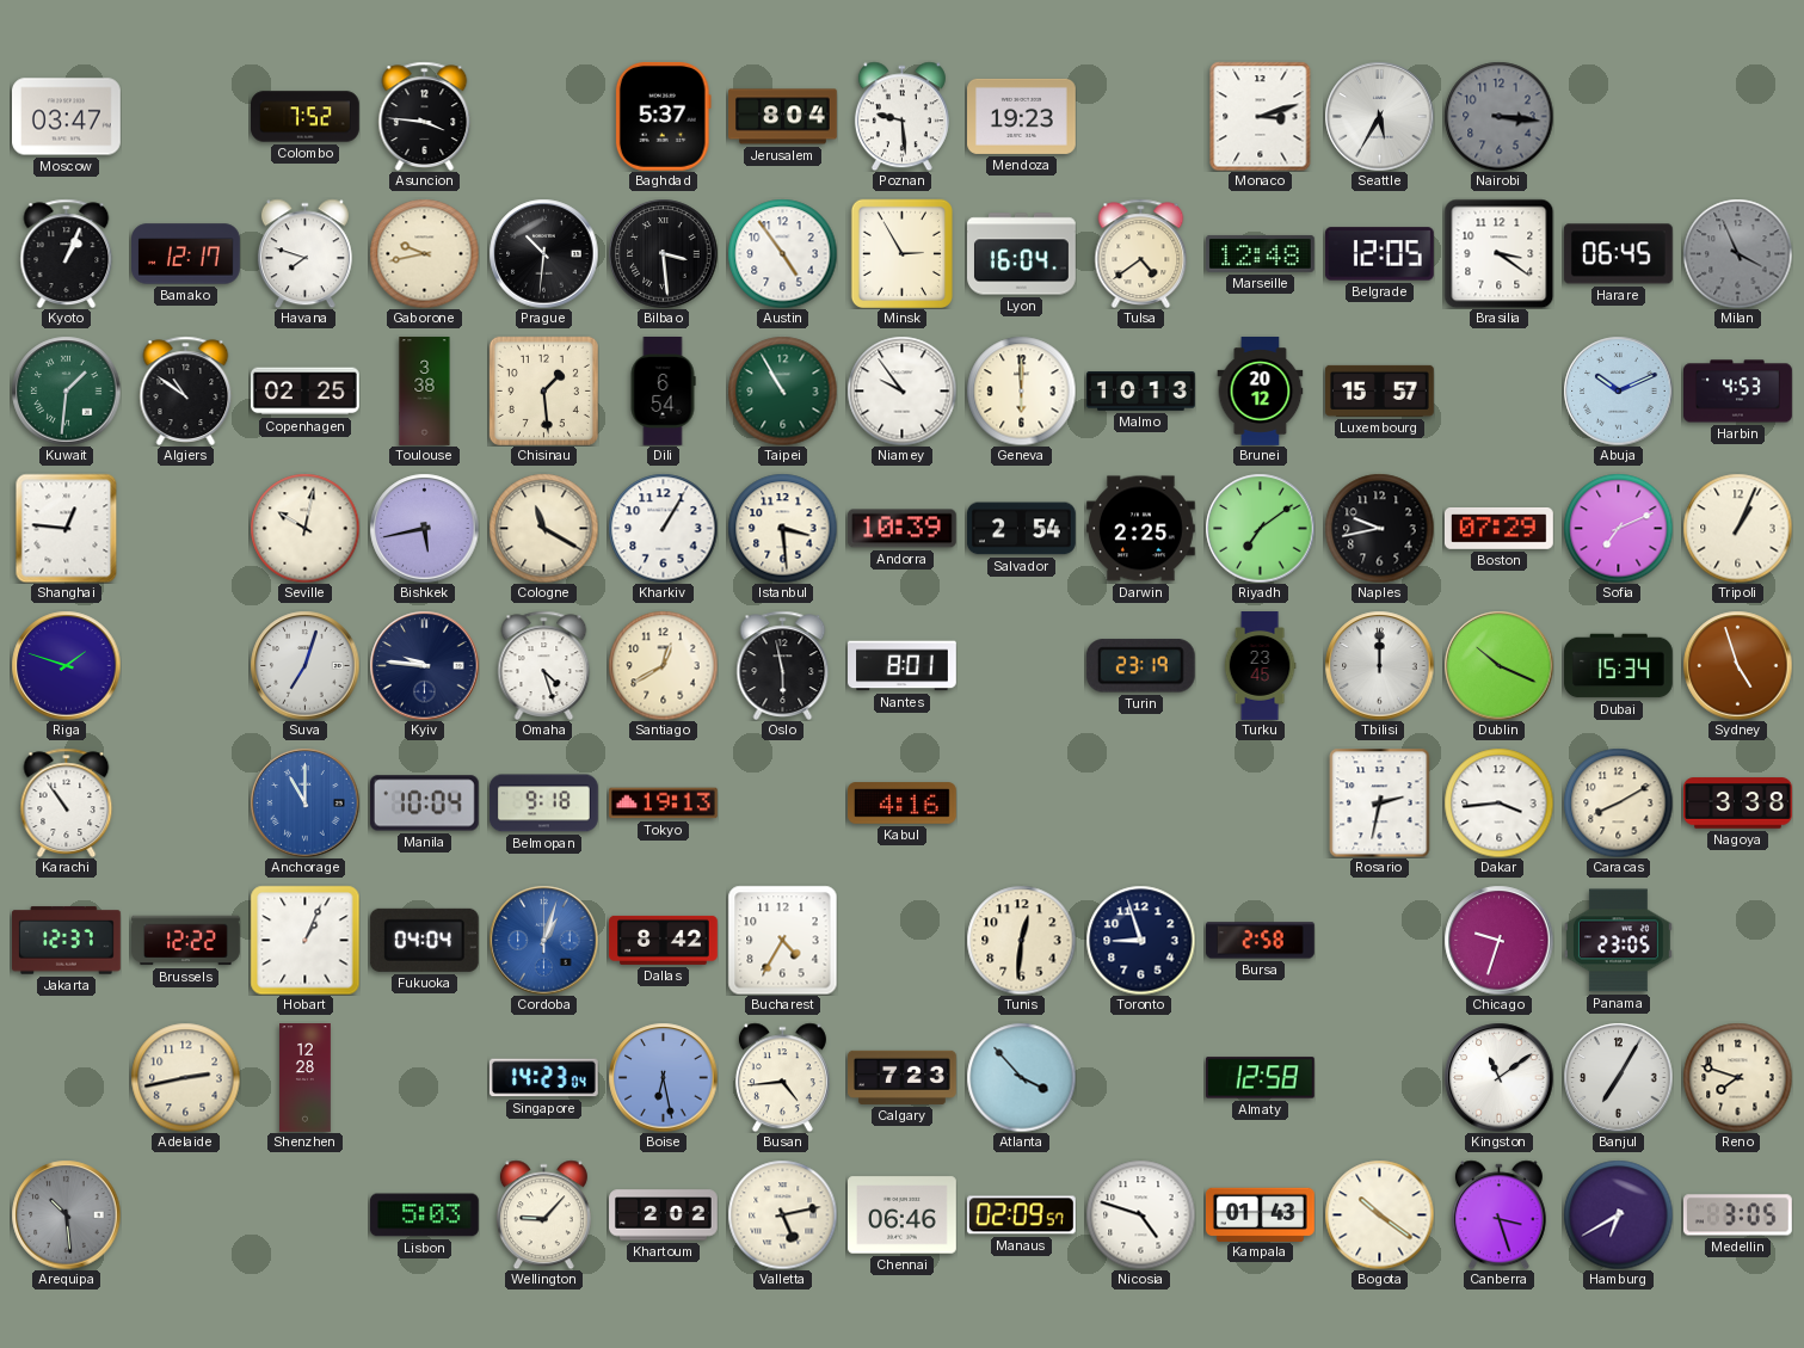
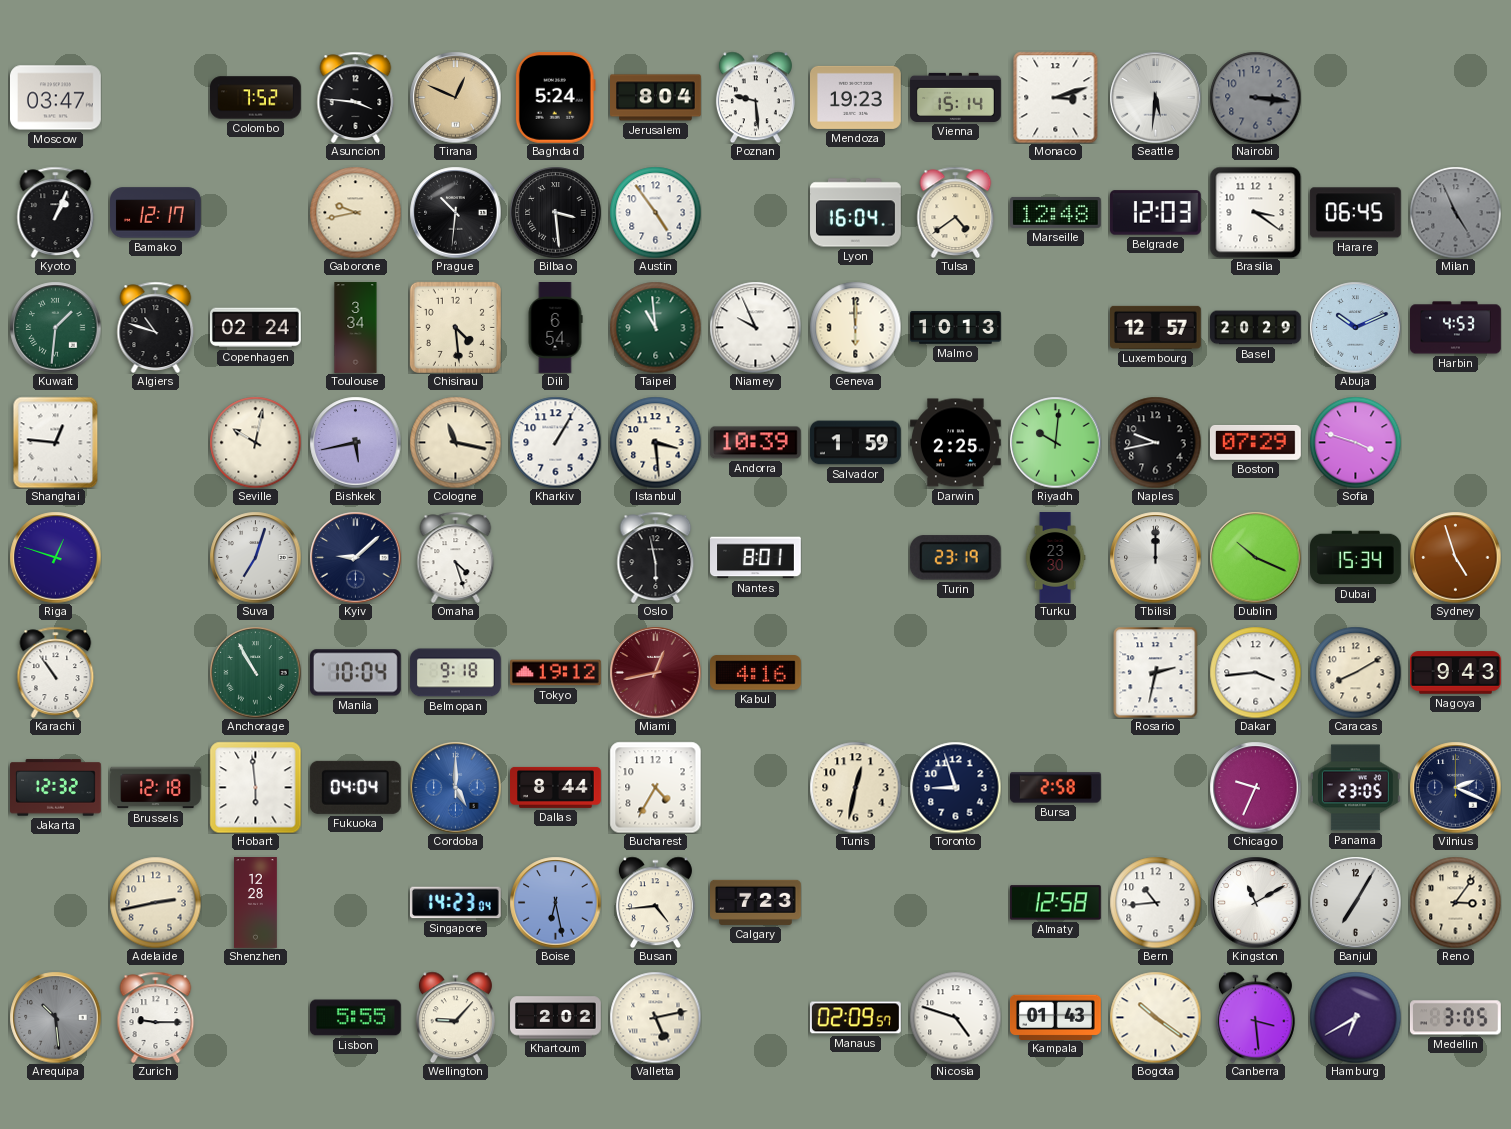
Tirana: none -> 12:49 (455, 97)
Baghdad: 5:37 -> 5:24 (555, 97)
Vienna: none -> 15:14 (956, 97)
Seattle: 5:35 -> 5:31 (1155, 97)
Havana: 7:48 -> none (304, 253)
Minsk: 2:55 -> none (901, 253)
Belgrade: 12:05 -> 12:03 (1155, 213)
Milan: 3:56 -> 4:56 (1455, 212)
Algiers: 10:51 -> 10:48 (156, 327)
Copenhagen: 02:25 -> 02:24 (256, 328)
Toulouse: 3:38 -> 3:34 (356, 328)
Chisinau: 1:29 -> 4:29 (455, 327)
Taipei: 10:55 -> 10:59 (655, 327)
Niamey: 9:54 -> 9:56 (755, 327)
Brunei: 20:12 -> none (1261, 392)
Luxembourg: 15:57 -> 12:57 (1156, 327)
Basel: none -> 20:29 (1256, 328)
Cologne: 11:20 -> 11:17 (455, 442)
Salvador: 2:54 -> 1:59 (856, 443)
Riyadh: 7:09 -> 10:01 (1055, 442)
Sofia: 7:11 -> 3:48 (1355, 442)
Tripoli: 1:04 -> none (1737, 528)
Riga: 1:48 -> 12:48 (55, 557)
Kyiv: 9:46 -> 9:08 (355, 557)
Santiago: 12:40 -> none (663, 665)
Turku: 23:45 -> 23:30 (1055, 558)
Anchorage: 11:00 -> 10:55 (255, 672)
Anchorage dial: blue -> green (255, 672)
Tokyo: 19:13 -> 19:12 (556, 673)
Miami: none -> 12:43 (655, 672)
Nagoya: 3:38 -> 9:43 (1456, 673)
Jakarta: 12:37 -> 12:32 (56, 788)
Brussels: 12:22 -> 12:18 (156, 788)
Hobart: 1:04 -> 5:59 (255, 787)
Cordoba: 1:03 -> 5:00 (455, 787)
Dallas: 8:42 -> 8:44 (556, 787)
Tunis: 12:31 -> 12:32 (855, 787)
Chicago: 9:33 -> 9:34 (1255, 787)
Vilnius: none -> 2:19 (1455, 787)
Atlanta: 3:53 -> none (1021, 1077)
Bern: none -> 10:44 (1155, 902)
Kingston: 11:09 -> 11:10 (1255, 902)
Reno: 7:48 -> 3:06 (1455, 902)
Zurich: none -> 9:15 (156, 1017)
Lisbon: 5:03 -> 5:55 (355, 1018)
Chennai: 06:46 -> none (903, 1215)
Canberra: 3:27 -> 3:29 (1255, 1017)
